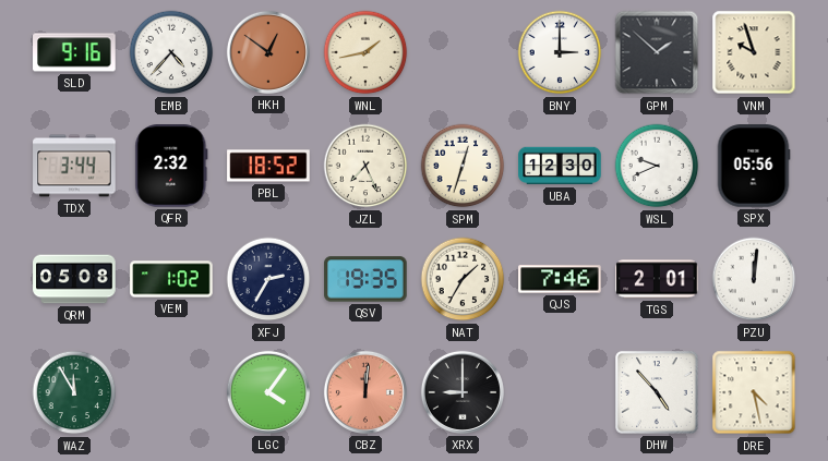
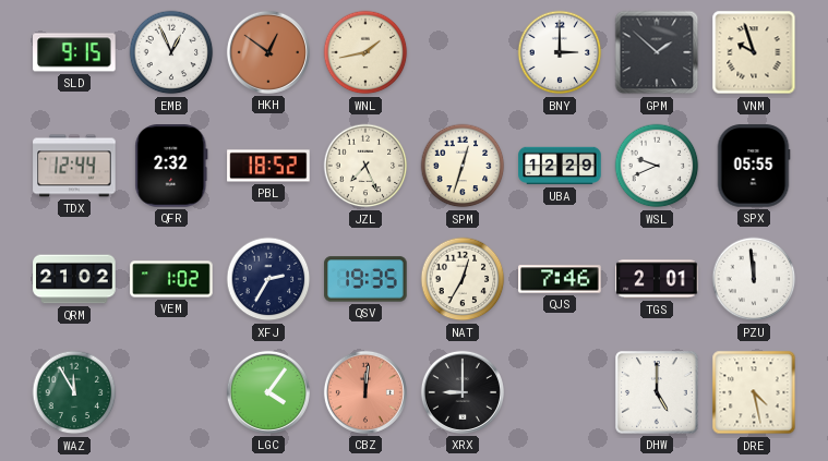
SLD: 9:16 -> 9:15 (74, 52)
EMB: 4:37 -> 12:56 (171, 52)
TDX: 3:44 -> 12:44 (74, 166)
UBA: 12:30 -> 12:29 (560, 166)
SPX: 05:56 -> 05:55 (754, 166)
QRM: 05:08 -> 21:02 (74, 279)
NAT: 1:35 -> 12:35 (463, 279)
PZU: 12:01 -> 11:59 (754, 279)
DHW: 4:53 -> 5:00 (657, 392)
